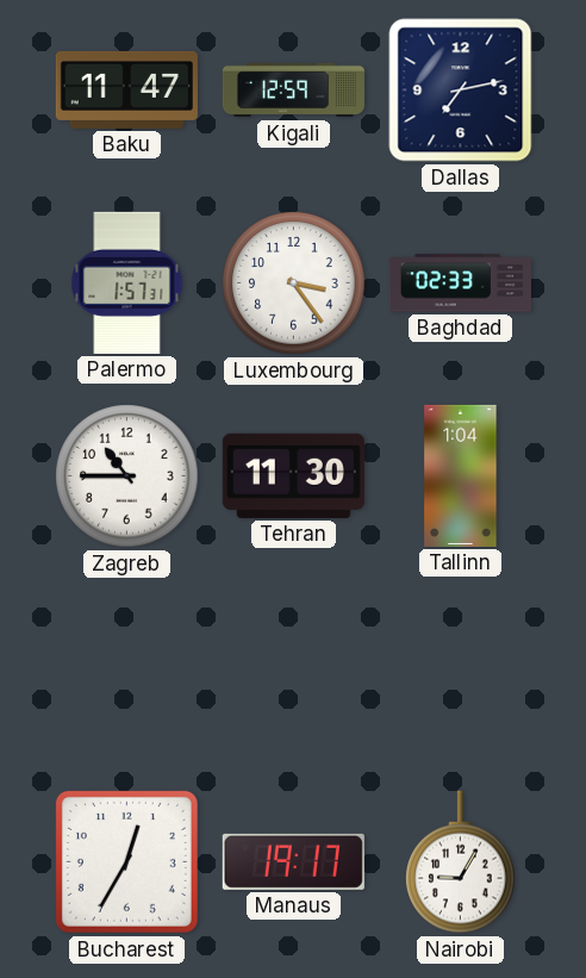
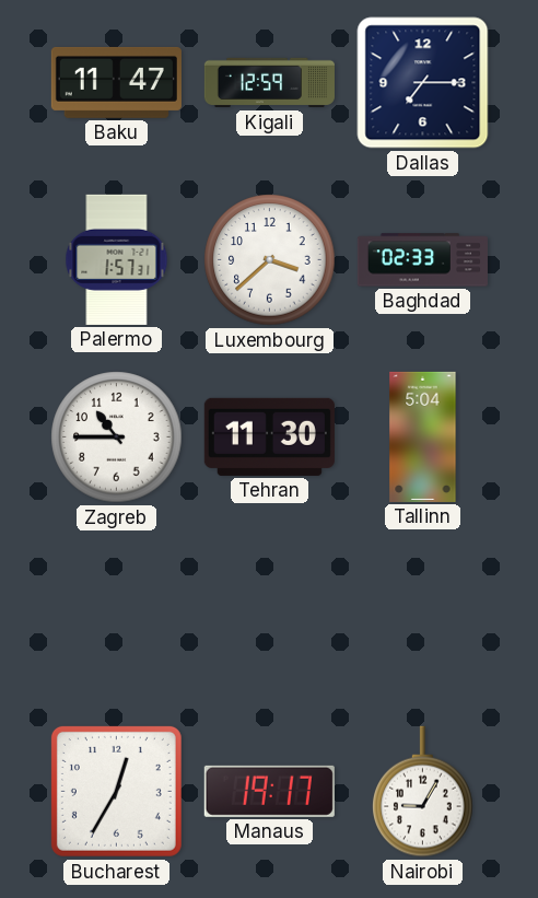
Dallas: 7:13 -> 7:15 (423, 83)
Luxembourg: 3:24 -> 3:38 (270, 260)
Tallinn: 1:04 -> 5:04 (423, 436)
